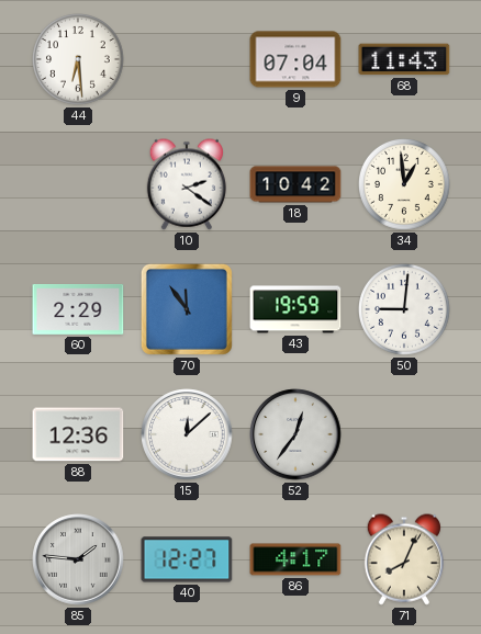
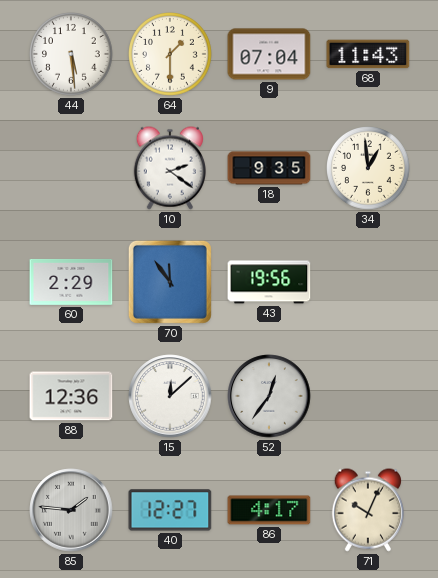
44: 6:29 -> 5:29 (72, 55)
64: none -> 1:30 (171, 55)
18: 10:42 -> 9:35 (269, 168)
43: 19:59 -> 19:56 (269, 282)
50: 9:01 -> none (405, 310)
71: 8:04 -> 10:04 (367, 510)
